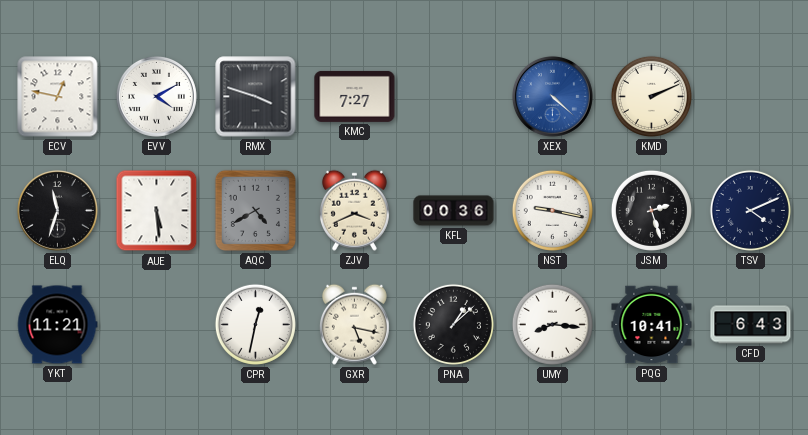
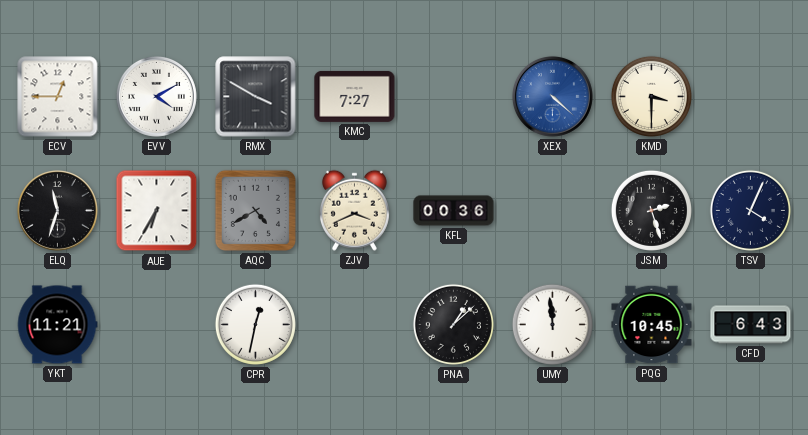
ECV: 12:47 -> 12:45 (58, 97)
RMX: 3:48 -> 3:50 (256, 97)
KMD: 2:11 -> 3:30 (651, 96)
AUE: 5:29 -> 6:35 (157, 211)
NST: 9:17 -> none (552, 210)
TSV: 4:11 -> 4:04 (750, 210)
GXR: 5:17 -> none (354, 324)
UMY: 8:16 -> 11:59 (552, 324)
PQG: 10:41 -> 10:45 (652, 325)
